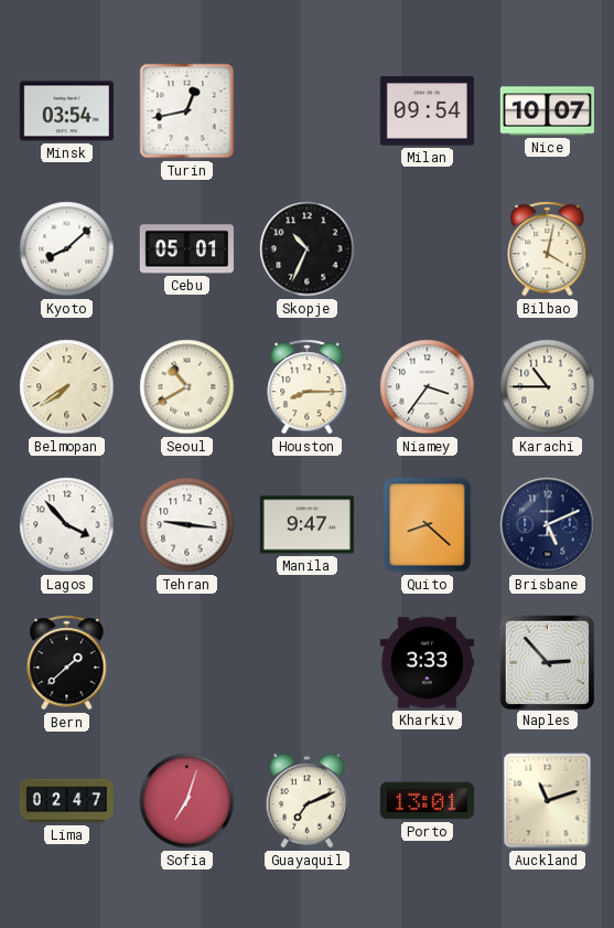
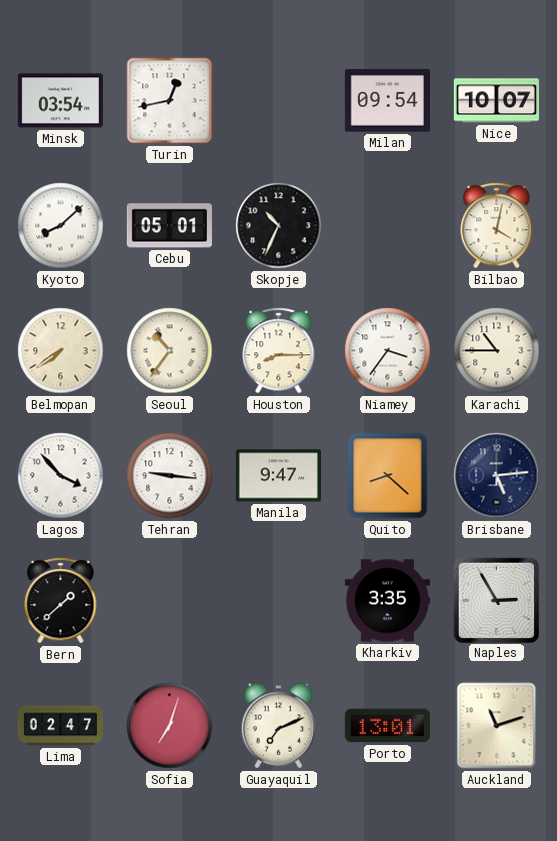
Seoul: 10:40 -> 10:36 (170, 351)
Brisbane: 5:11 -> 5:14 (497, 476)
Kharkiv: 3:33 -> 3:35 (387, 601)
Naples: 2:53 -> 2:55 (496, 600)
